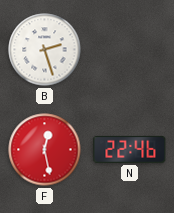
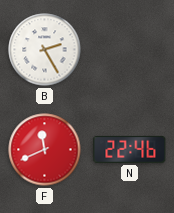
B: 2:27 -> 2:25 (45, 50)
F: 12:28 -> 11:41 (45, 150)
